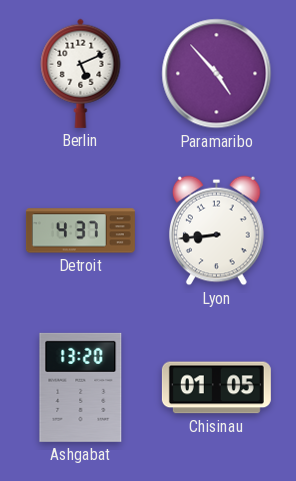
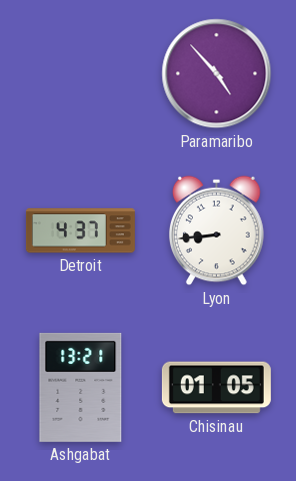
Berlin: 5:11 -> none (81, 73)
Ashgabat: 13:20 -> 13:21 (81, 387)
